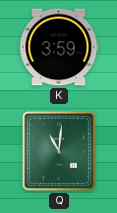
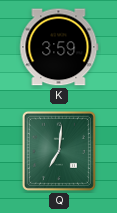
Q: 11:01 -> 7:01 (59, 151)
